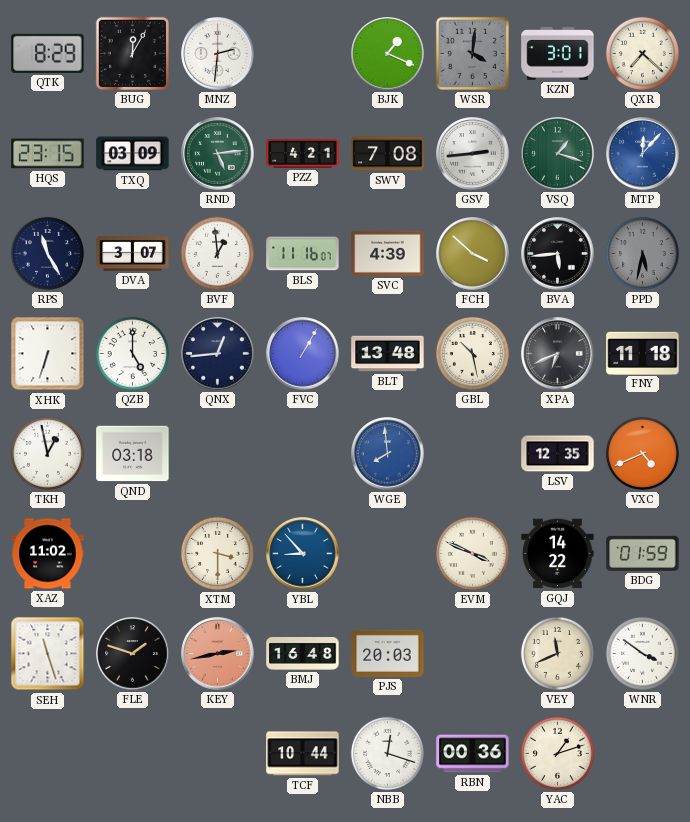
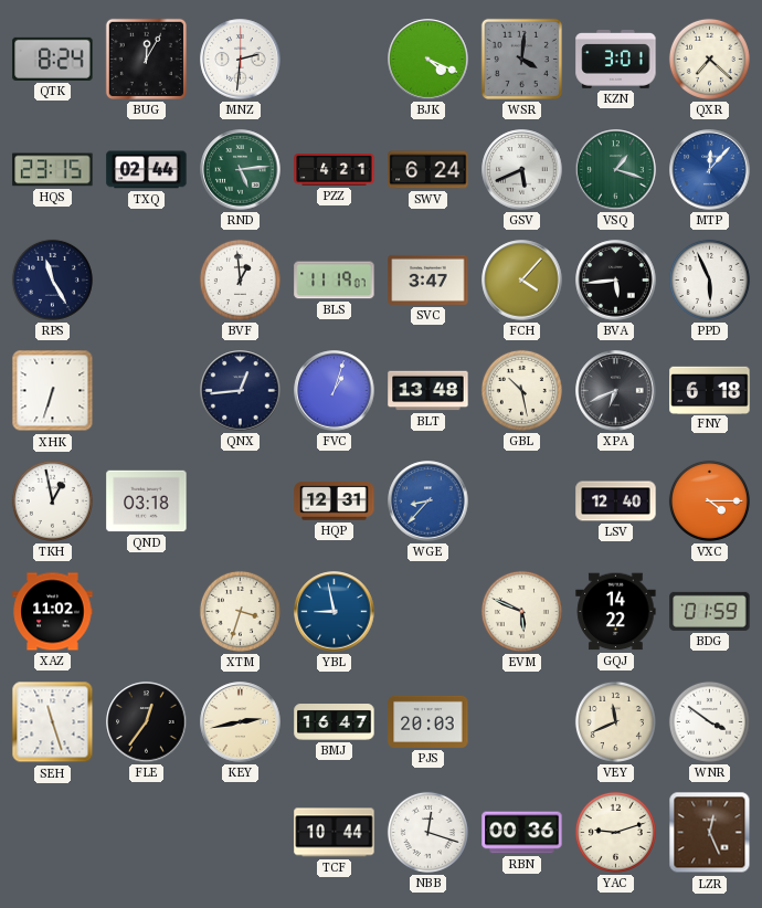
QTK: 8:29 -> 8:24 (53, 59)
BJK: 1:19 -> 4:19 (428, 60)
TXQ: 03:09 -> 02:44 (147, 170)
SWV: 7:08 -> 6:24 (428, 170)
GSV: 2:44 -> 5:41 (522, 170)
DVA: 3:07 -> none (133, 254)
BLS: 11:16 -> 11:19 (335, 281)
SVC: 4:39 -> 3:47 (428, 279)
FCH: 3:52 -> 4:07 (522, 281)
PPD: 5:32 -> 5:56 (709, 279)
PPD dial: grey -> white (709, 279)
QZB: 5:00 -> none (132, 353)
FVC: 1:05 -> 1:03 (335, 391)
FNY: 11:18 -> 6:18 (710, 390)
HQP: none -> 12:31 (335, 501)
WGE: 7:59 -> 8:37 (428, 501)
LSV: 12:35 -> 12:40 (616, 501)
VXC: 4:41 -> 4:15 (709, 500)
XTM: 3:30 -> 3:33 (240, 611)
YBL: 8:53 -> 8:58 (335, 612)
EVM: 3:49 -> 5:49 (521, 611)
FLE: 1:48 -> 12:36 (147, 722)
KEY dial: salmon -> cream (241, 722)
BMJ: 16:48 -> 16:47 (335, 722)
YAC: 1:12 -> 9:12 (615, 832)
LZR: none -> 12:26 (710, 833)
